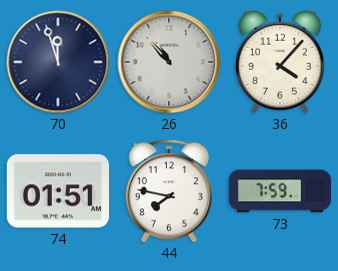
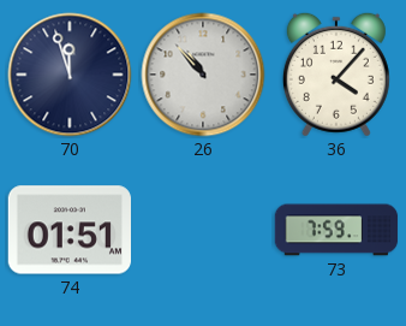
44: 7:47 -> none (169, 191)
